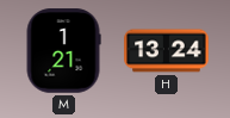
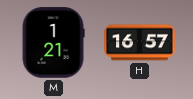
H: 13:24 -> 16:57 (140, 43)
